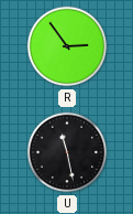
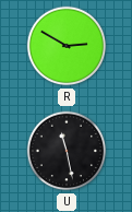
R: 2:54 -> 2:50 (67, 46)
